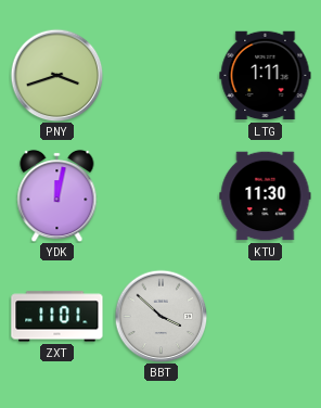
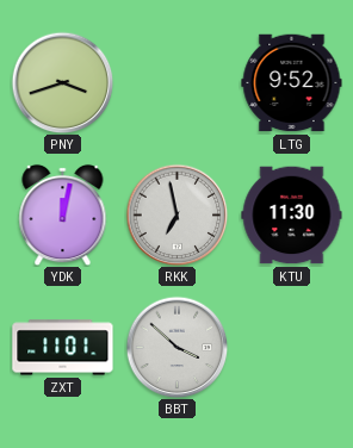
LTG: 1:11 -> 9:52 (292, 83)
RKK: none -> 6:58 (176, 214)
